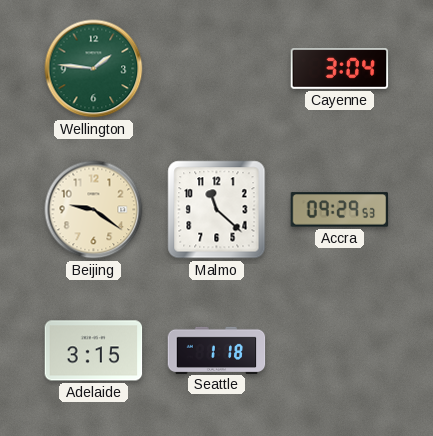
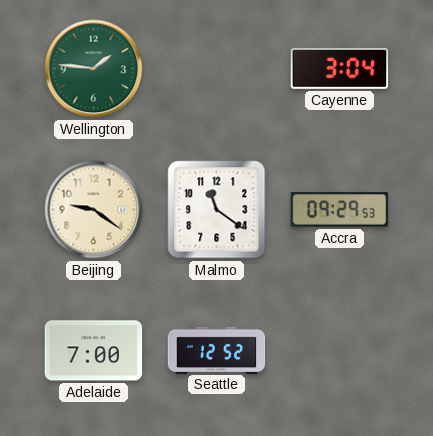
Malmo: 11:22 -> 11:21 (217, 210)
Adelaide: 3:15 -> 7:00 (94, 351)
Seattle: 1:18 -> 12:52 (217, 350)
